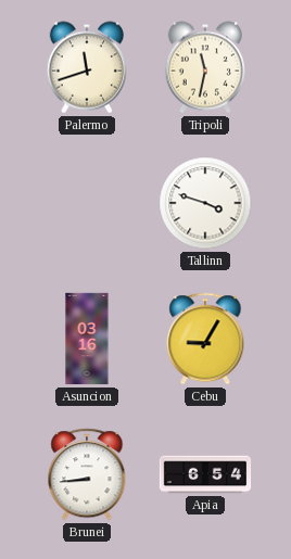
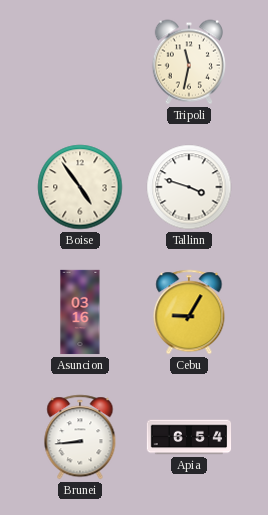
Palermo: 11:42 -> none (87, 67)
Boise: none -> 4:54 (80, 187)
